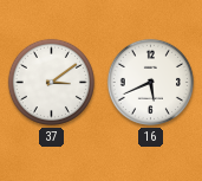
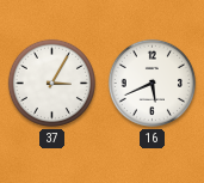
37: 3:09 -> 3:05 (51, 83)
